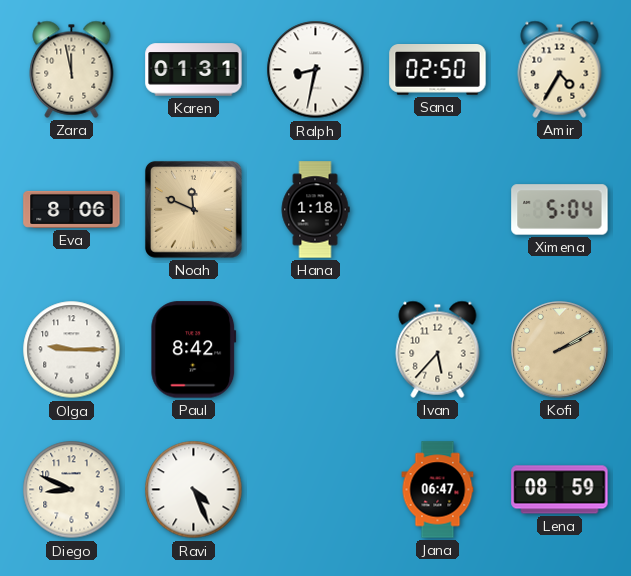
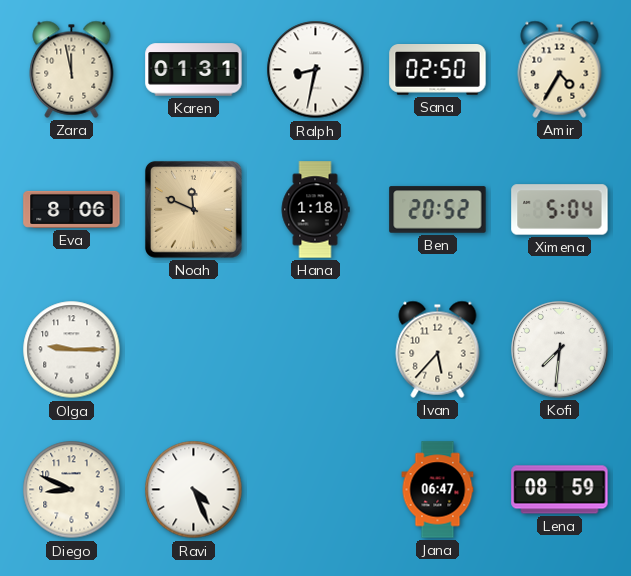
Ben: none -> 20:52 (438, 210)
Paul: 8:42 -> none (194, 350)
Kofi: 2:10 -> 7:31 (560, 350)
Kofi dial: champagne -> white (560, 350)
